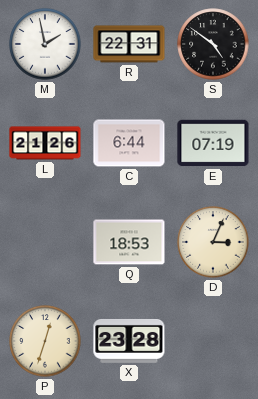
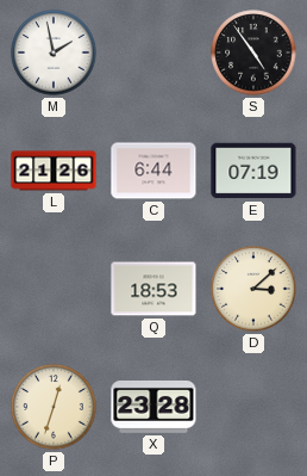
R: 22:31 -> none (129, 44)
S: 4:51 -> 4:54 (253, 52)
D: 3:04 -> 3:08 (253, 289)
